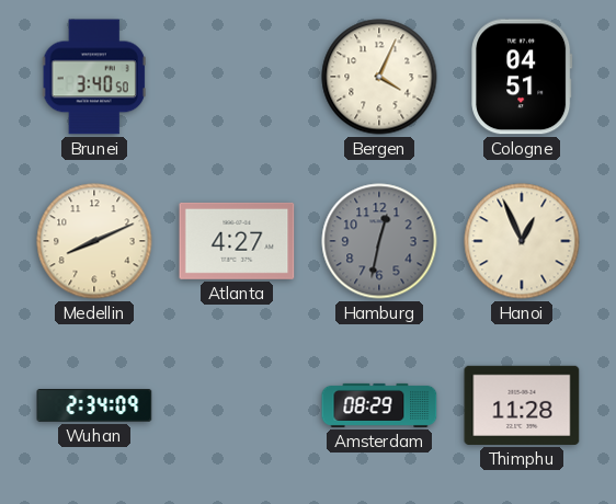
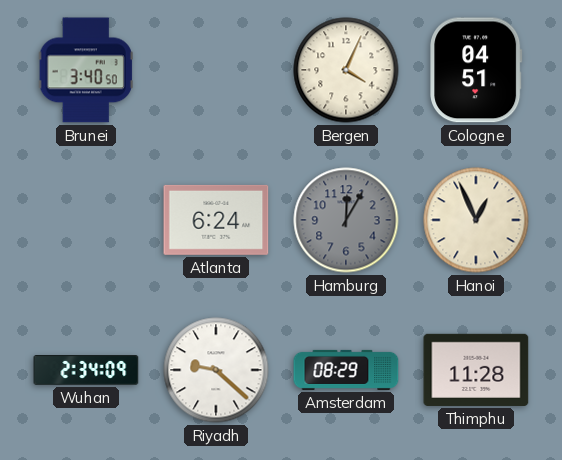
Medellin: 8:11 -> none (94, 241)
Atlanta: 4:27 -> 6:24 (216, 220)
Hamburg: 12:32 -> 12:05 (346, 220)
Riyadh: none -> 9:22 (216, 370)
